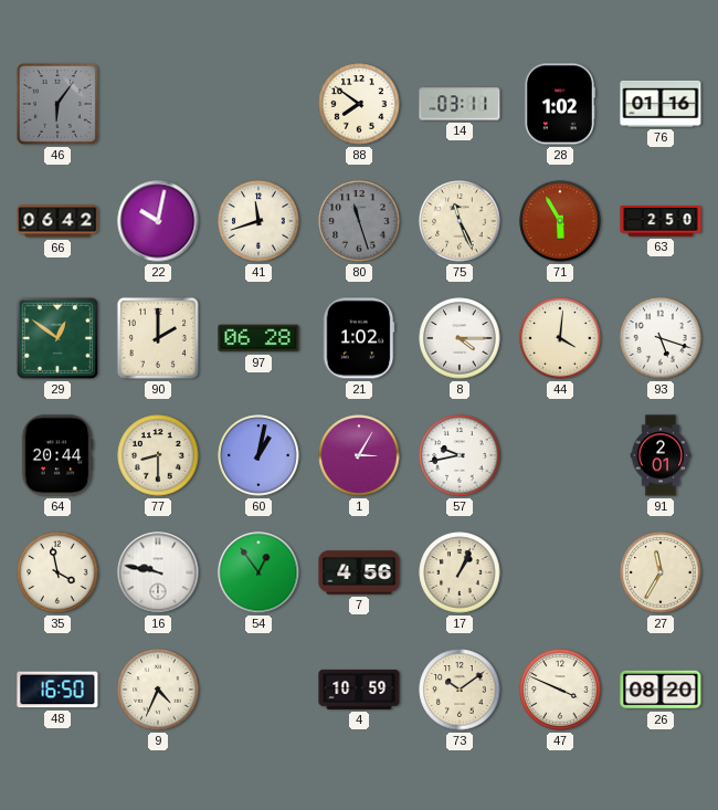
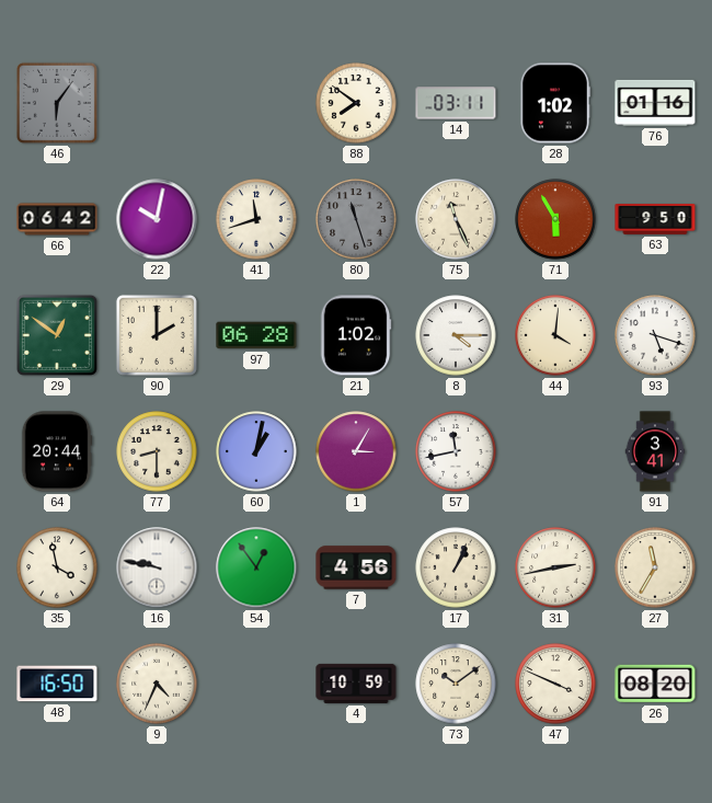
63: 2:50 -> 9:50 (655, 220)
57: 9:43 -> 11:43 (456, 451)
91: 2:01 -> 3:41 (655, 451)
31: none -> 2:43 (555, 567)
